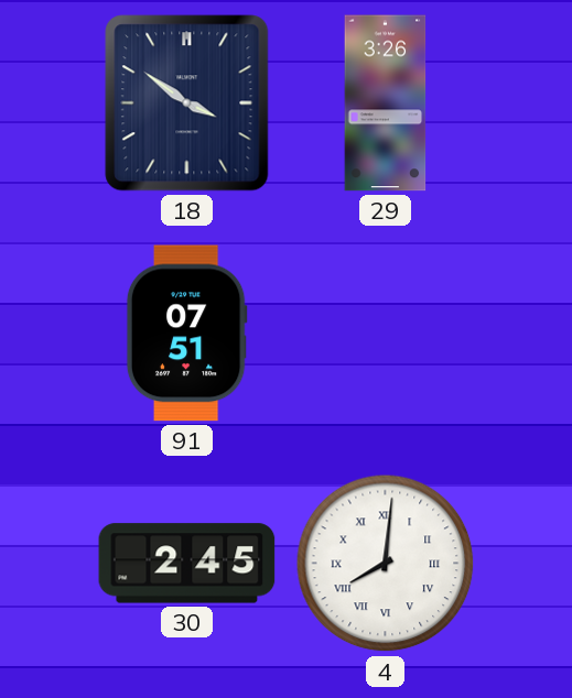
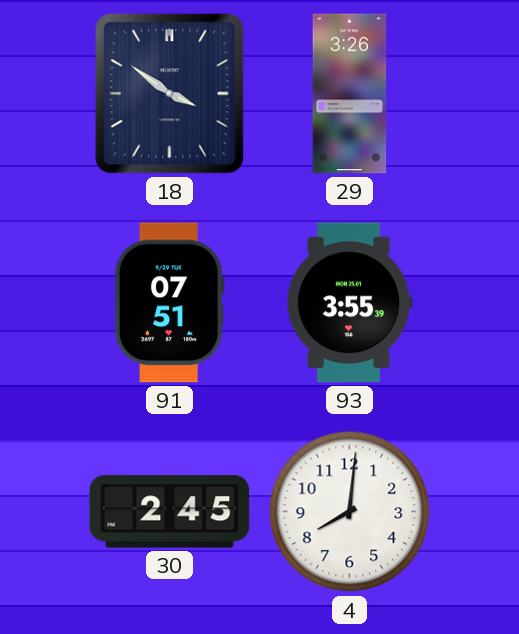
93: none -> 3:55 (349, 303)
4 numerals: Roman -> Arabic (350, 512)
